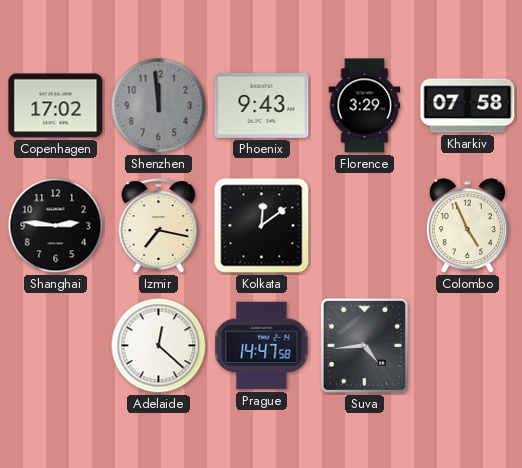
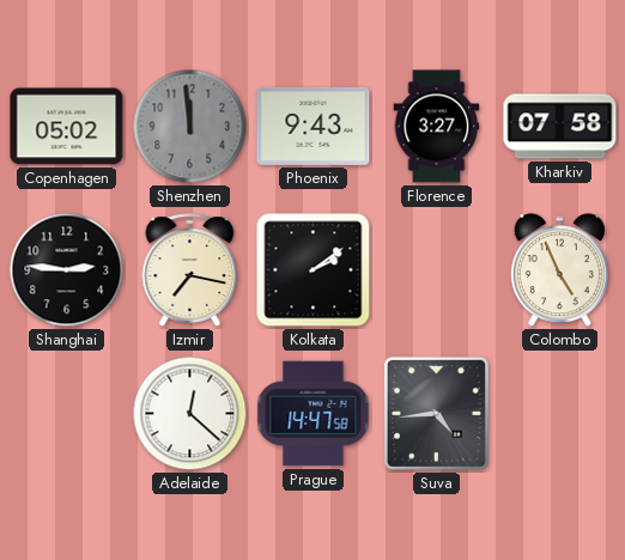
Copenhagen: 17:02 -> 05:02 (67, 127)
Florence: 3:29 -> 3:27 (437, 127)
Kolkata: 12:09 -> 2:09 (314, 270)
